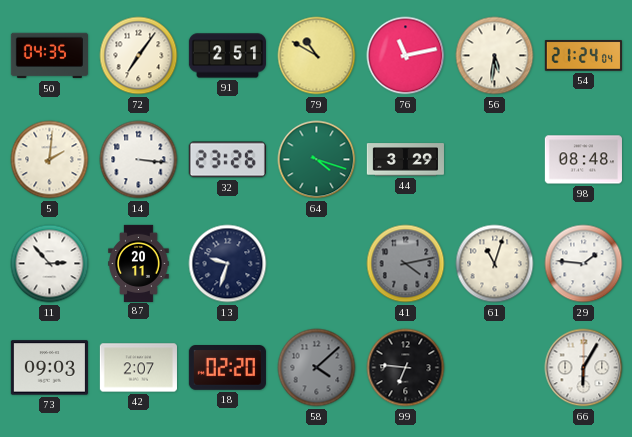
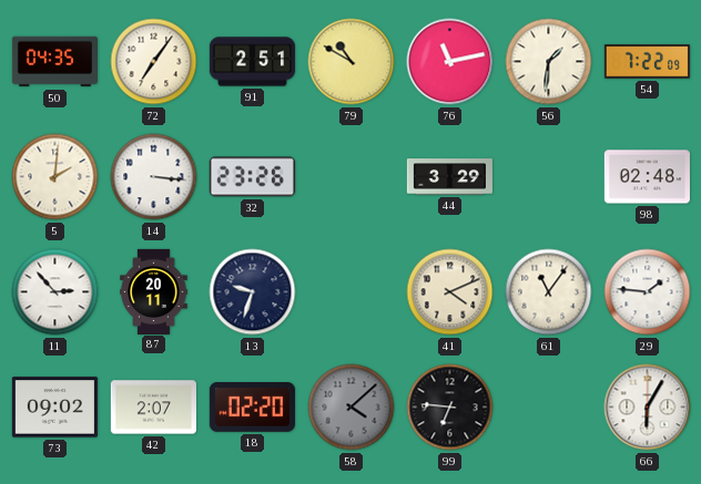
56: 5:31 -> 1:31 (549, 62)
54: 21:24 -> 7:22 (647, 62)
64: 4:18 -> none (317, 160)
98: 08:48 -> 02:48 (647, 177)
41: 4:13 -> 4:11 (450, 292)
41 dial: grey -> cream (450, 292)
61: 11:03 -> 11:06 (549, 292)
73: 09:03 -> 09:02 (54, 408)
